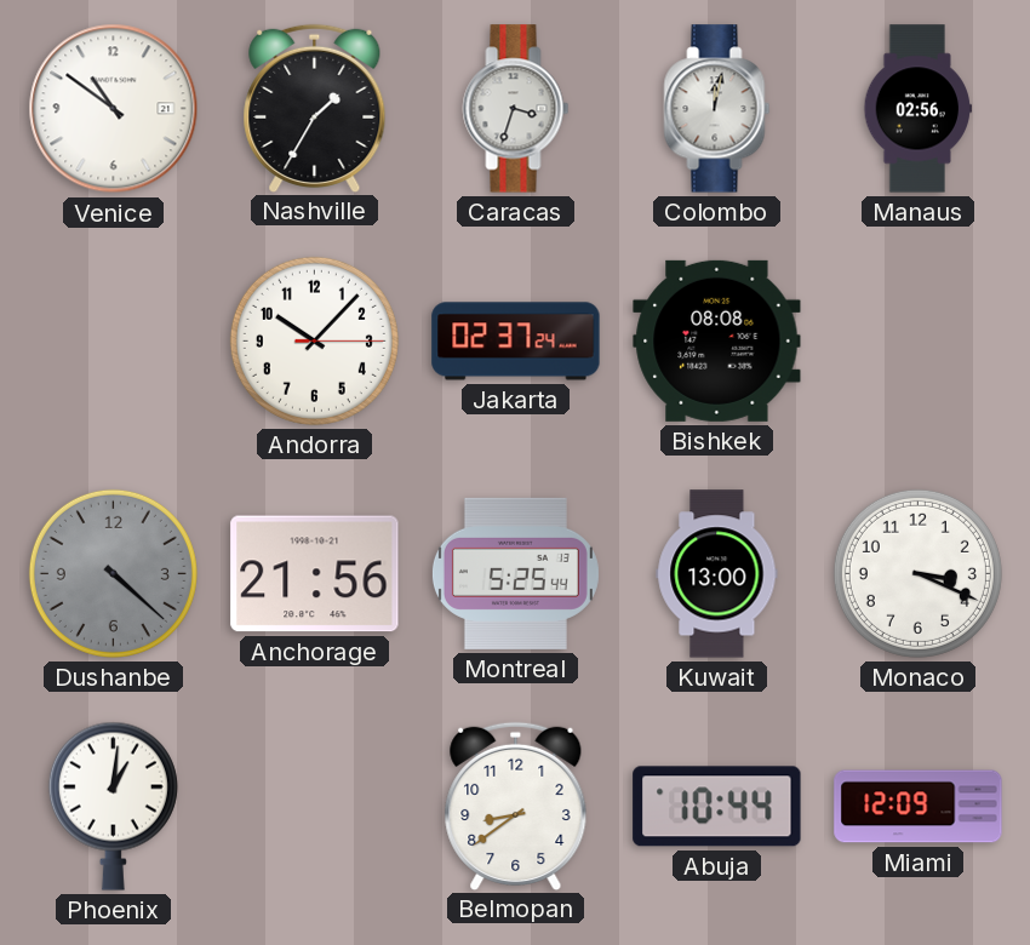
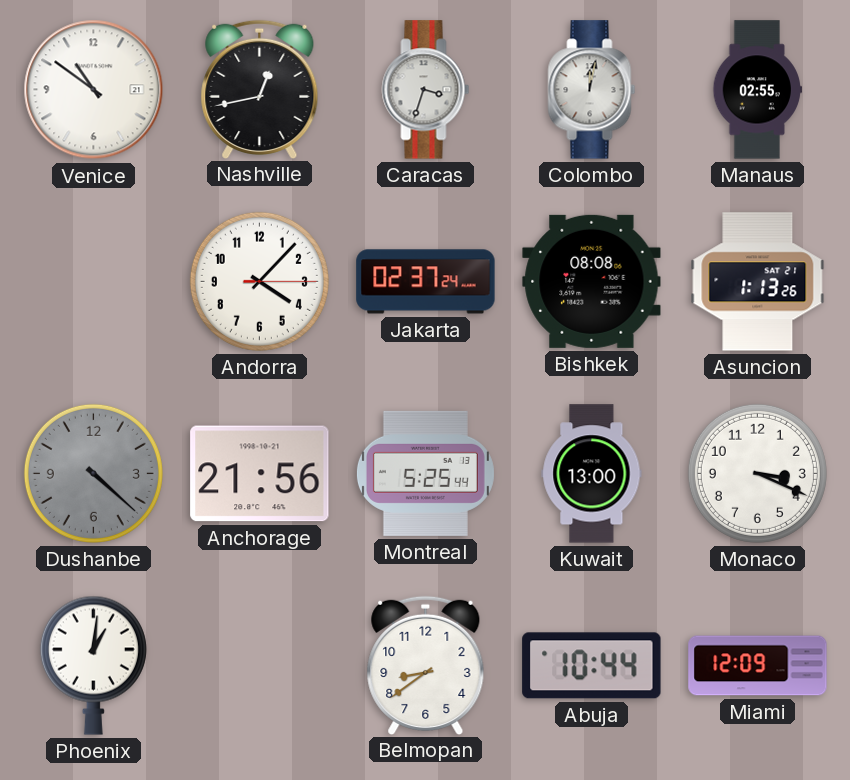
Nashville: 1:35 -> 12:43 (260, 89)
Manaus: 02:56 -> 02:55 (758, 90)
Andorra: 10:07 -> 4:07 (259, 281)
Asuncion: none -> 1:13 (758, 282)
